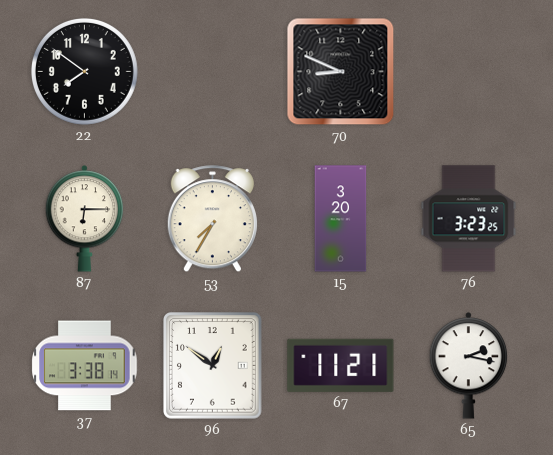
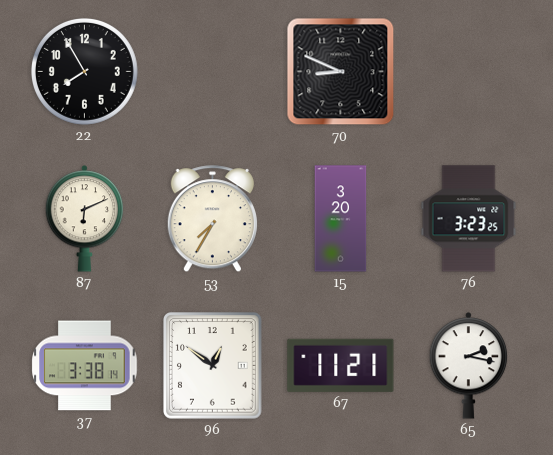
22: 7:51 -> 7:55 (84, 71)
87: 6:15 -> 6:11 (85, 219)
